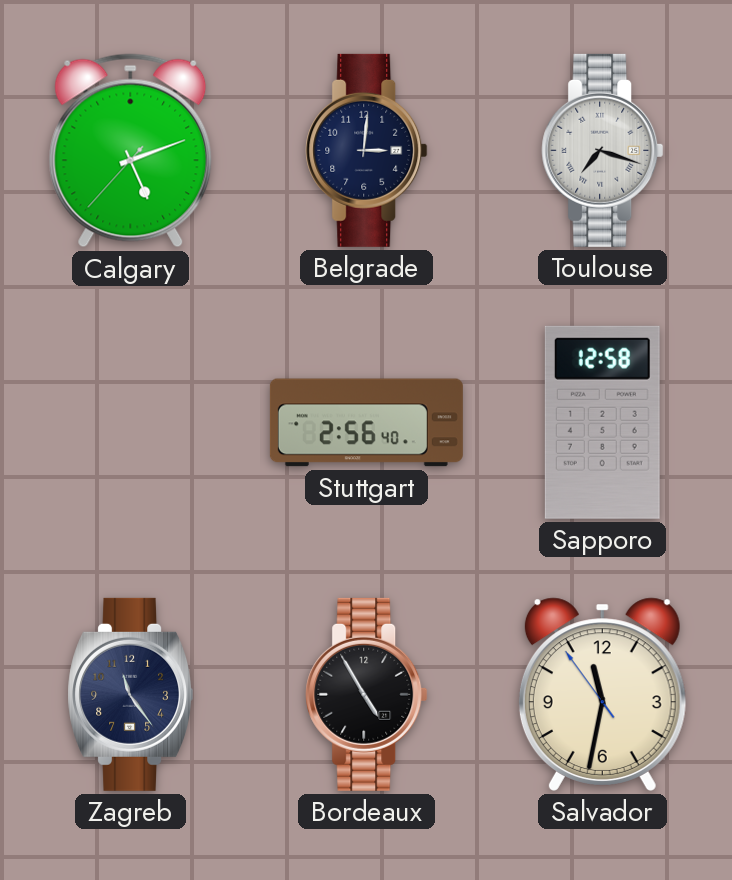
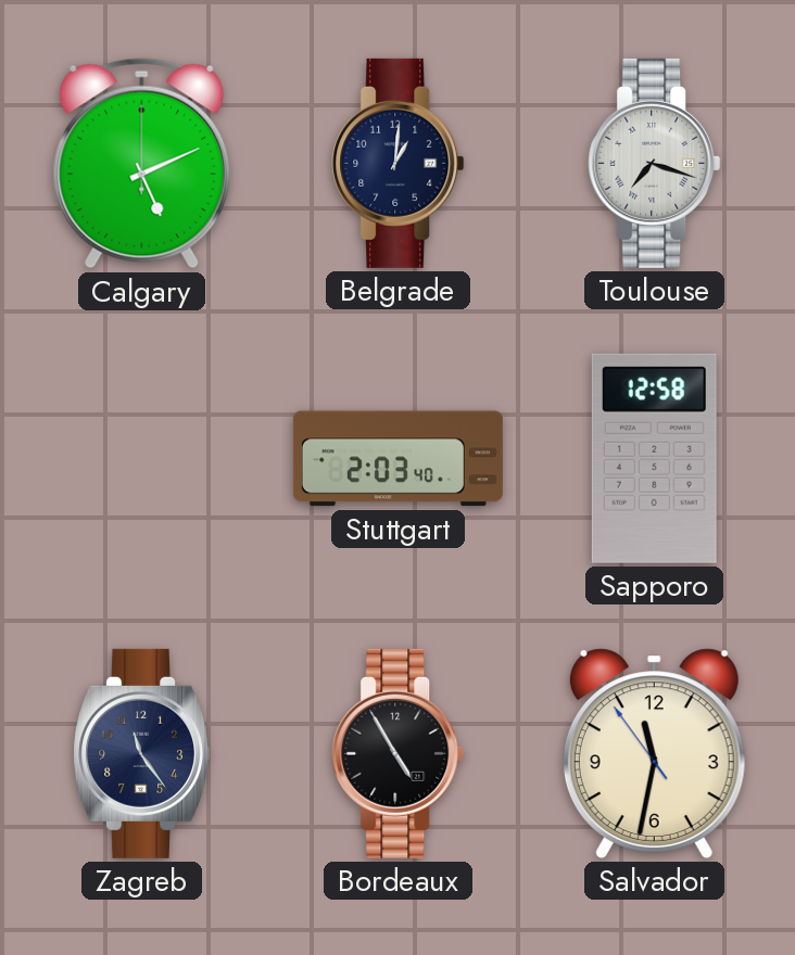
Calgary: 5:11:37 -> 5:11:00 (142, 164)
Belgrade: 3:01 -> 1:01 (399, 163)
Stuttgart: 2:56 -> 2:03 (397, 459)
